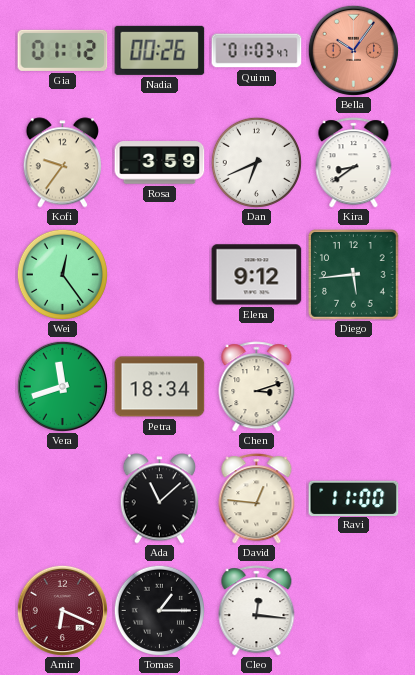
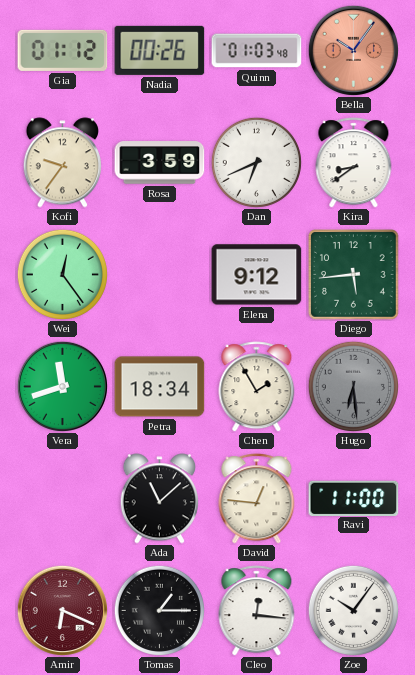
Quinn: 01:03:47 -> 01:03:48 (257, 51)
Chen: 3:12 -> 1:55 (257, 387)
Hugo: none -> 6:29 (353, 386)
Zoe: none -> 10:06 (353, 610)
